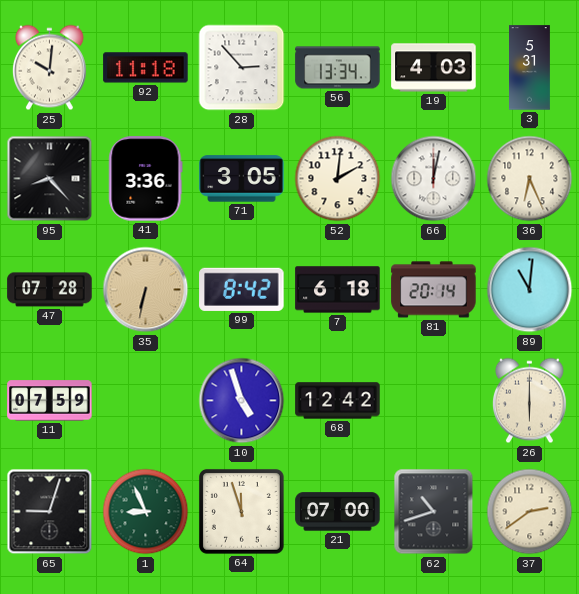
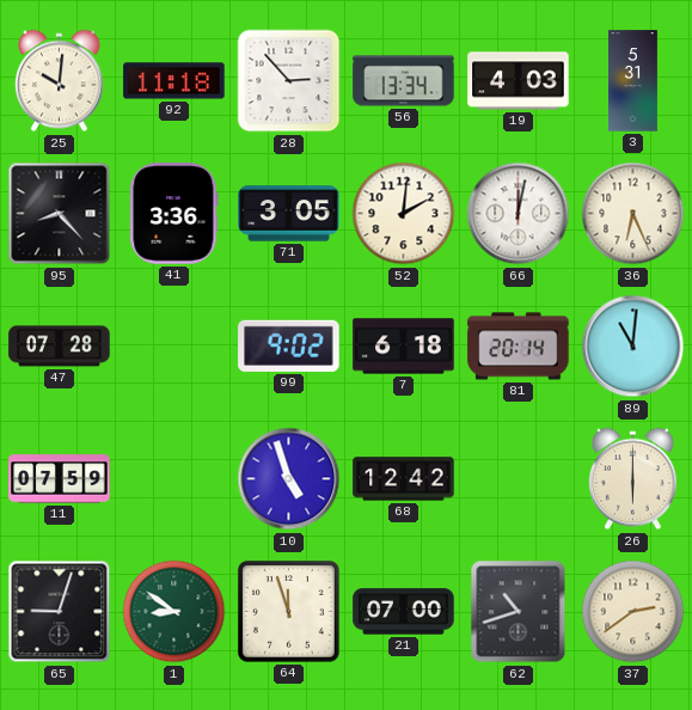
35: 6:32 -> none (146, 290)
99: 8:42 -> 9:02 (289, 345)
1: 8:56 -> 8:51 (174, 612)
